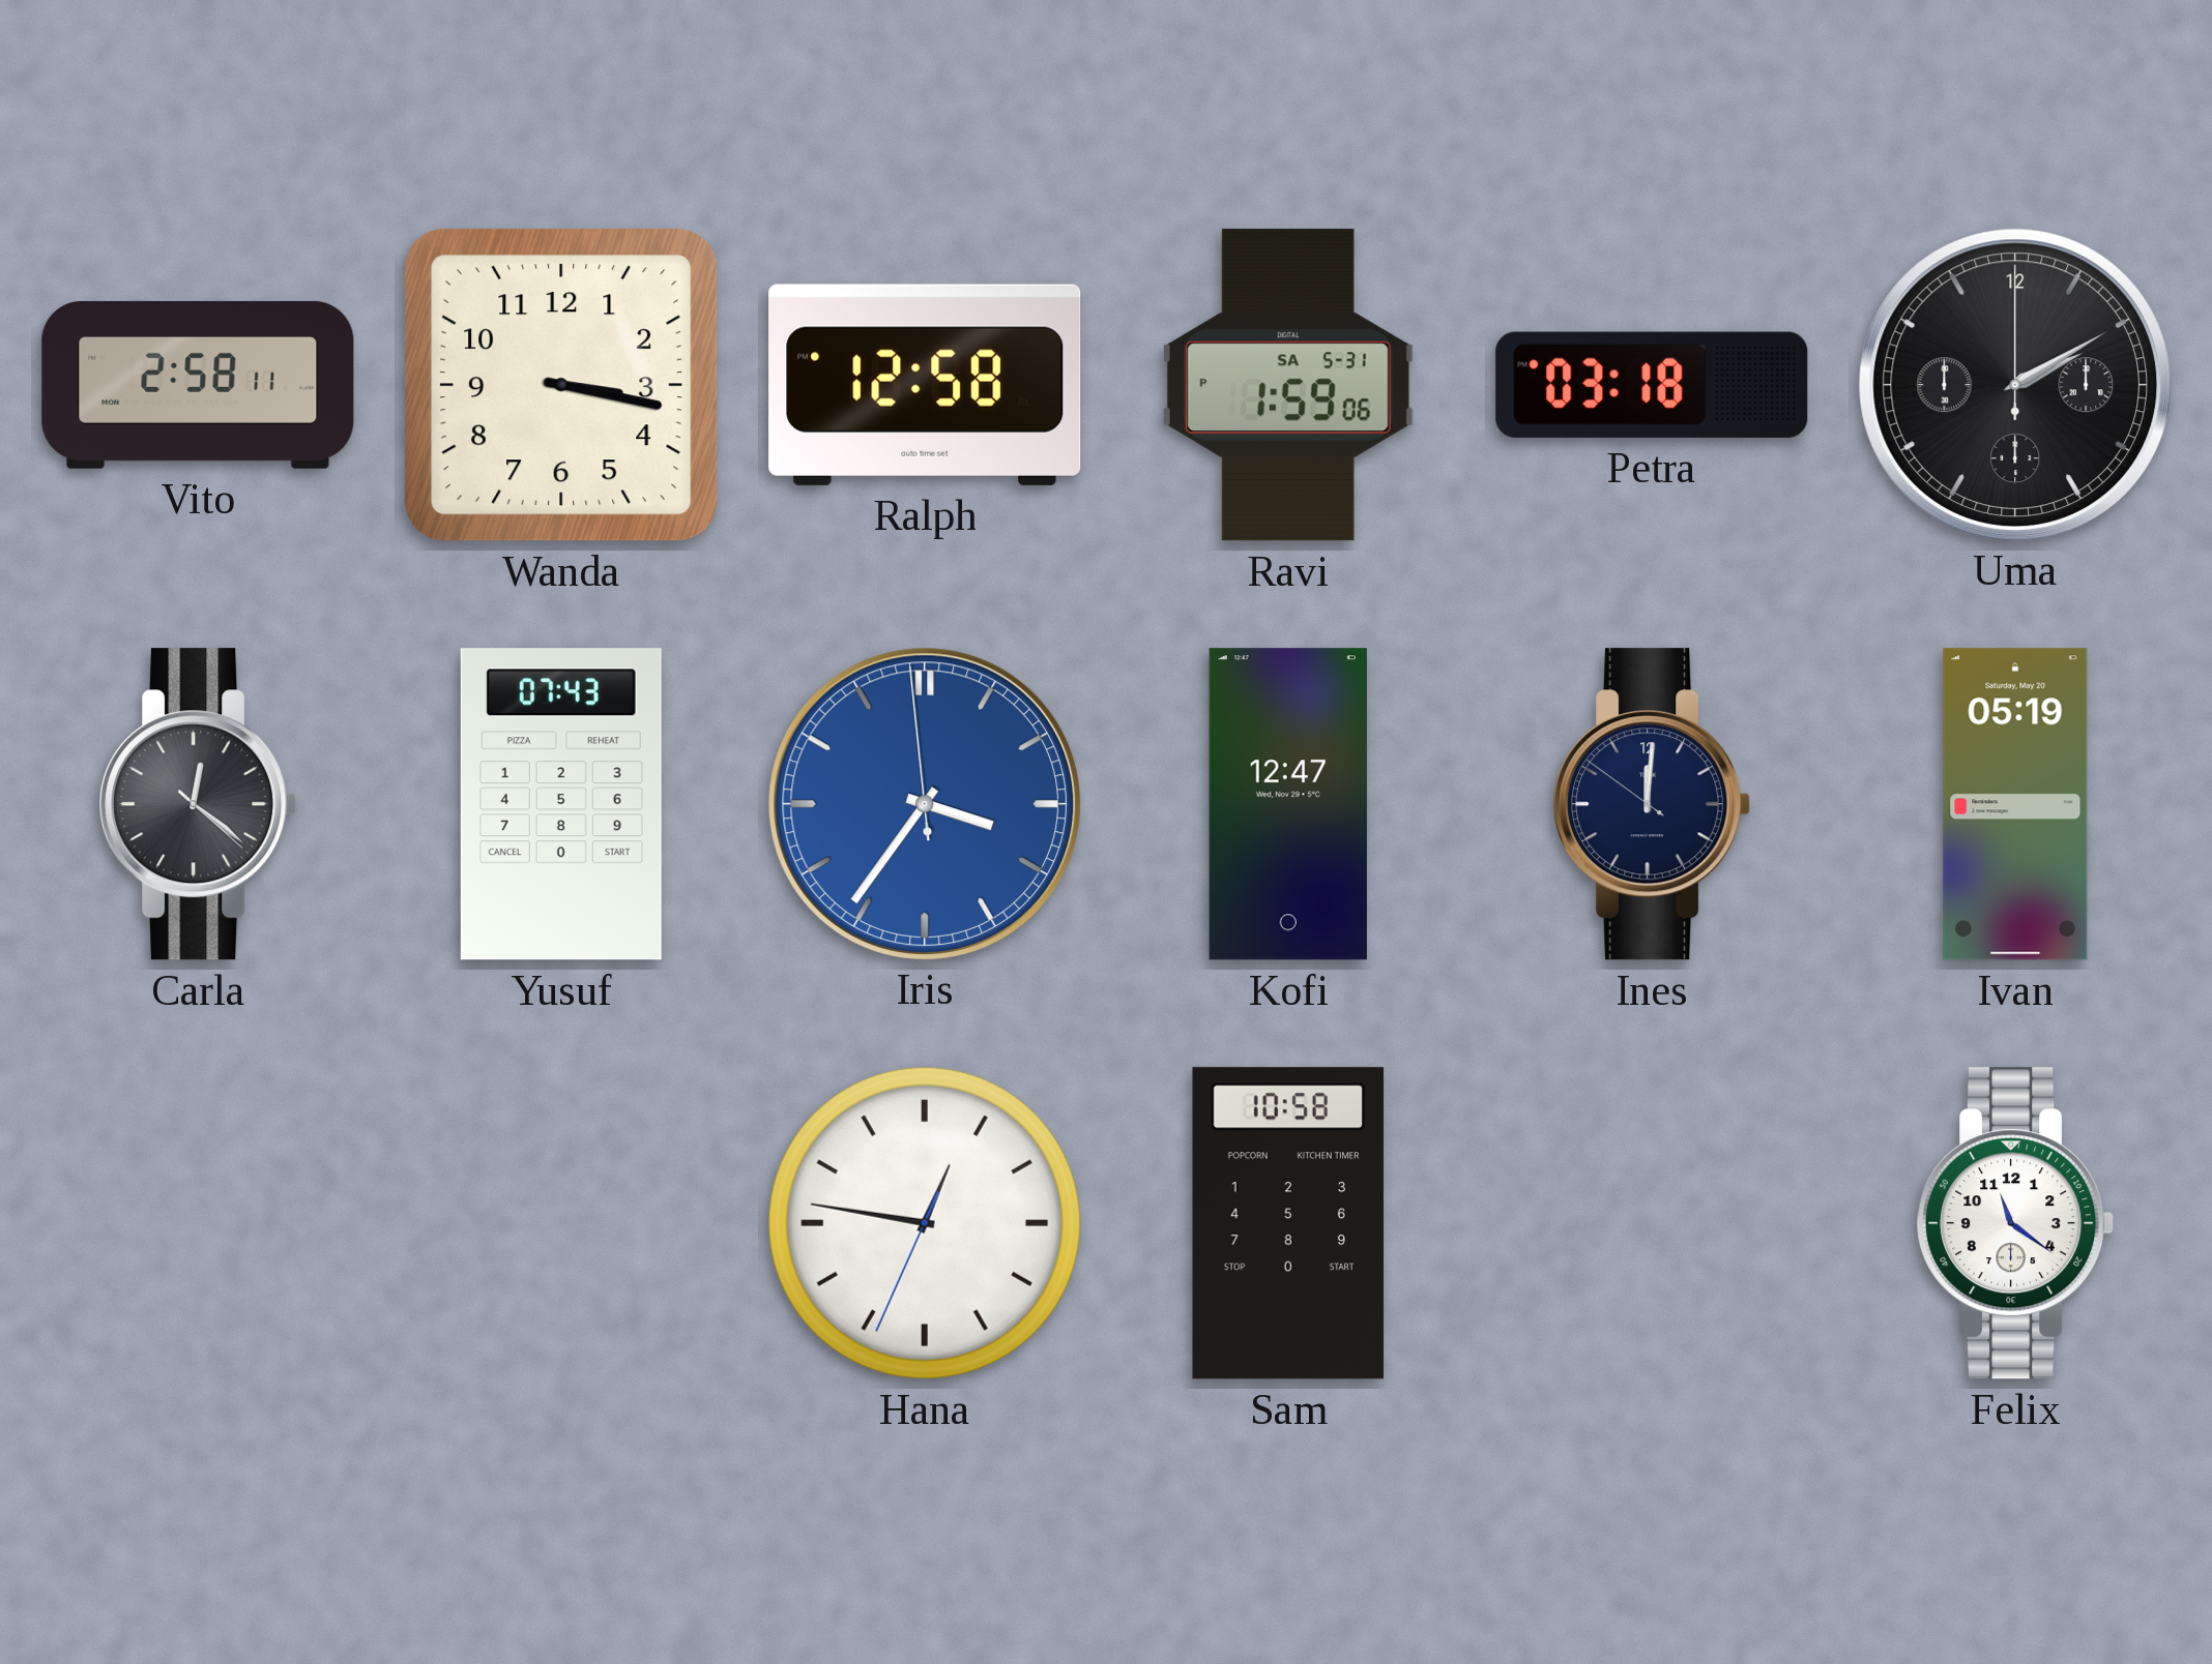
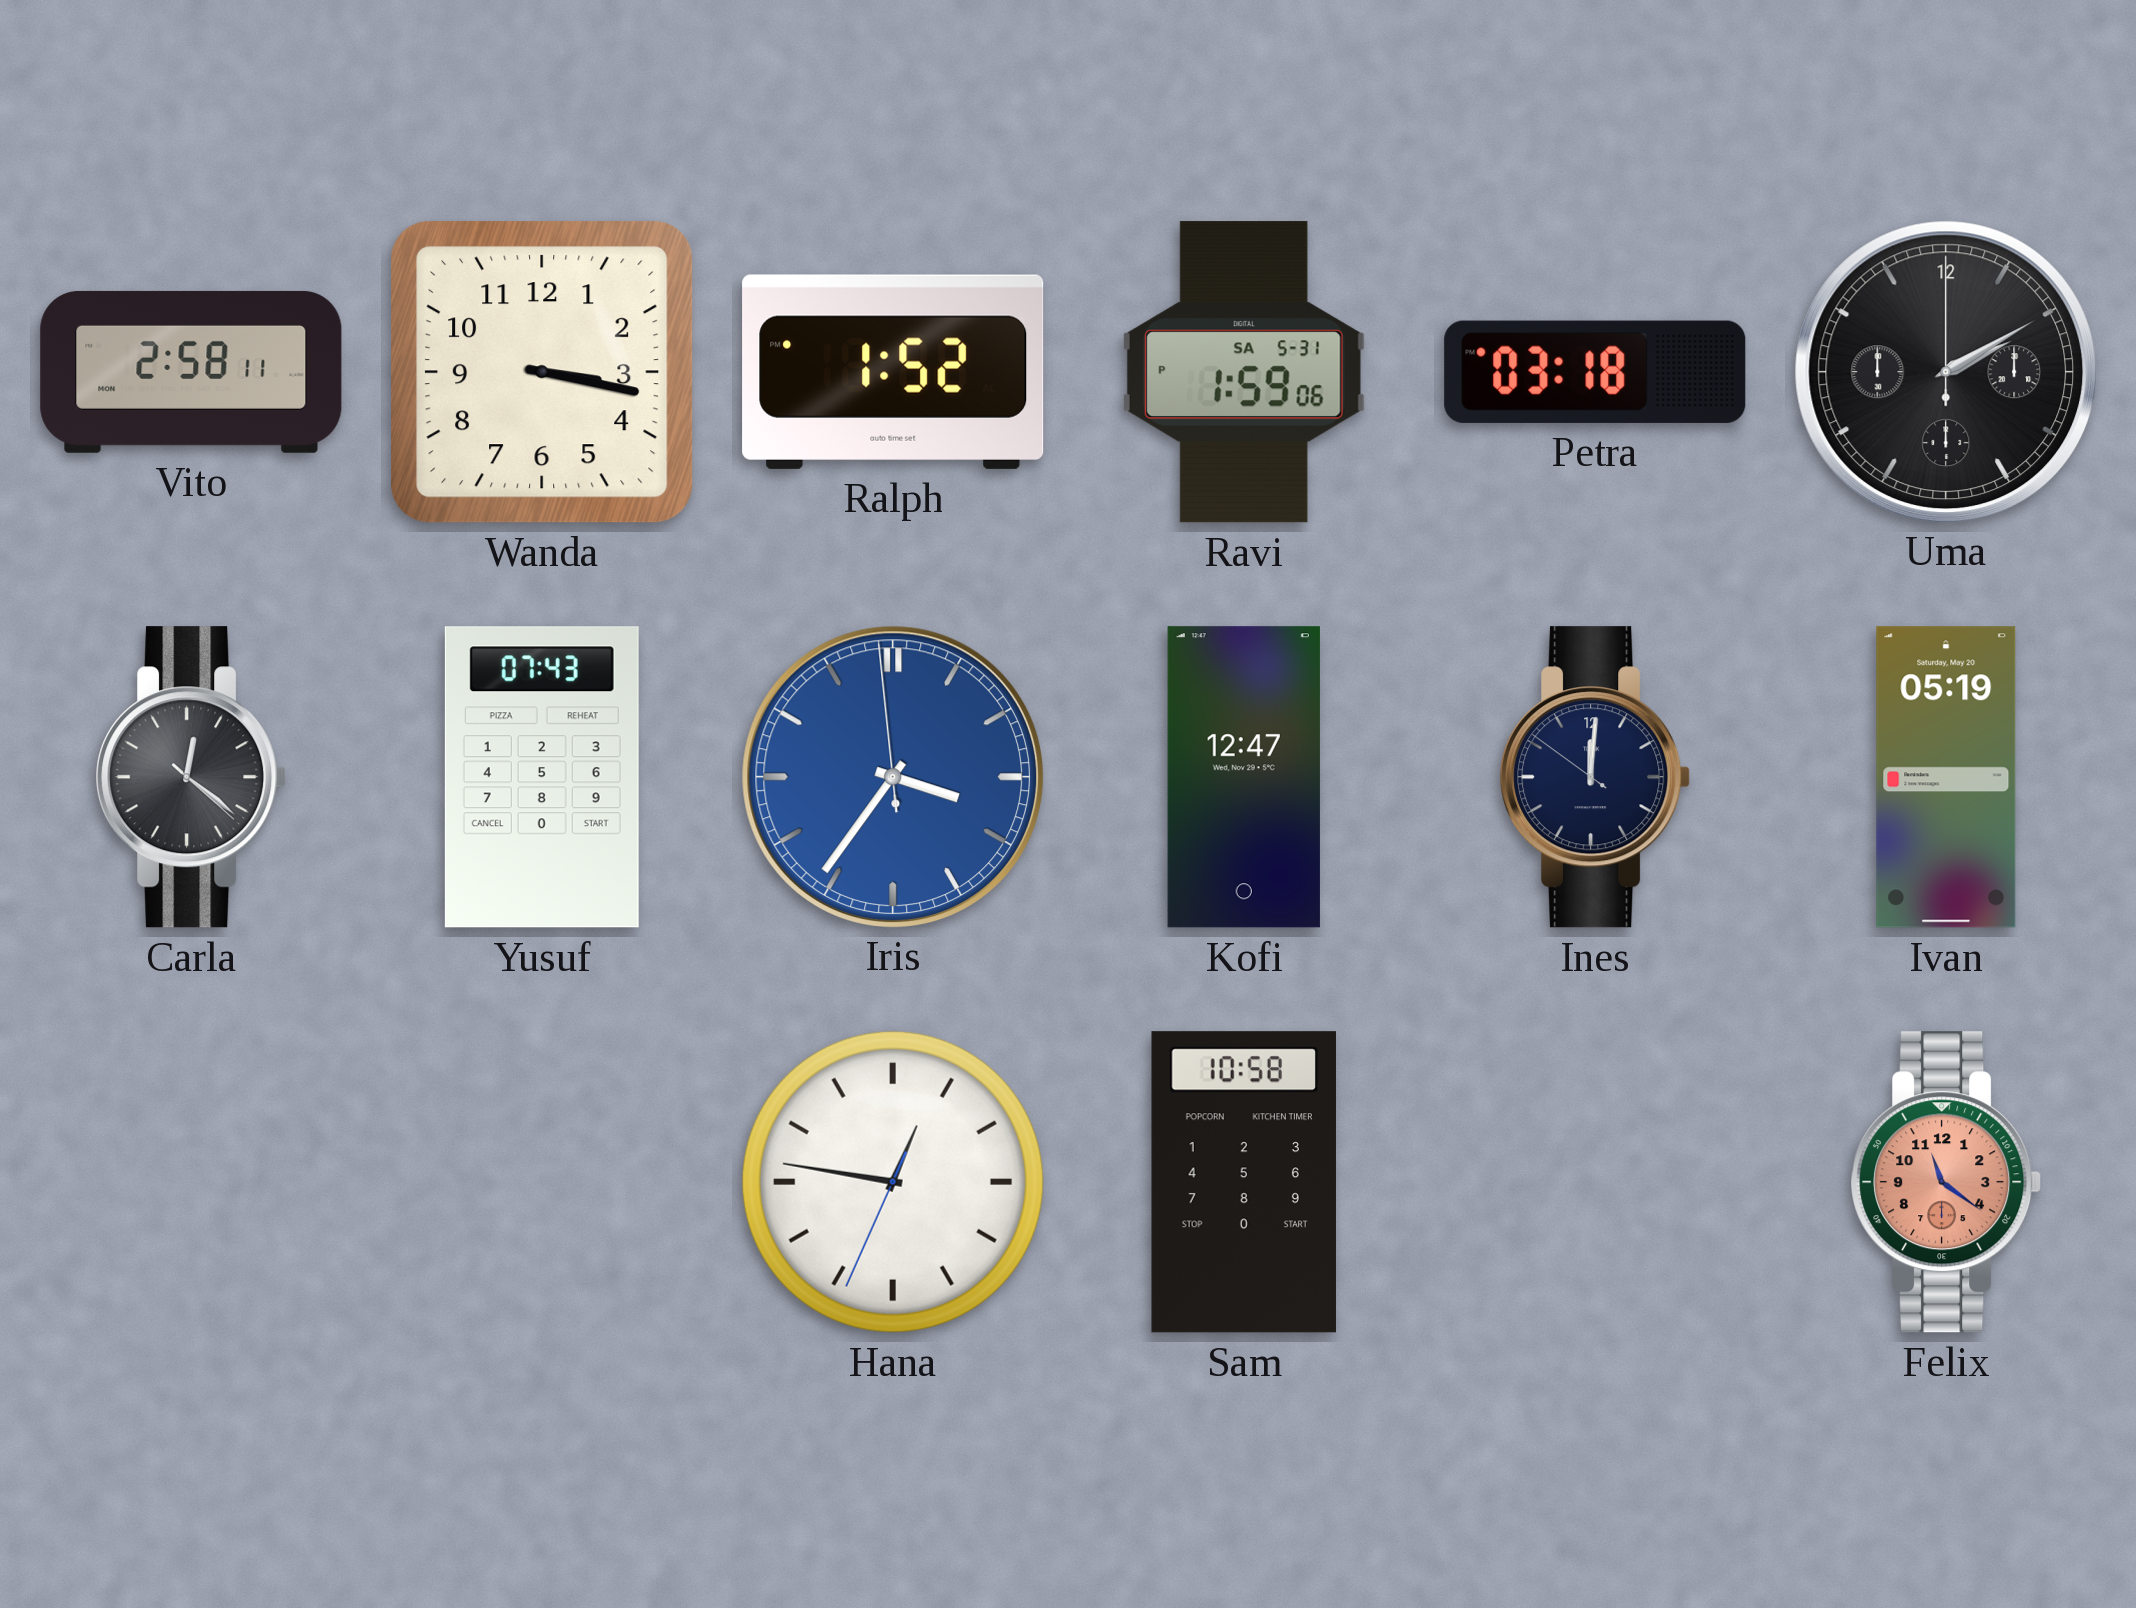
Ralph: 12:58 -> 1:52 (893, 372)
Felix dial: white -> salmon (1946, 1182)
